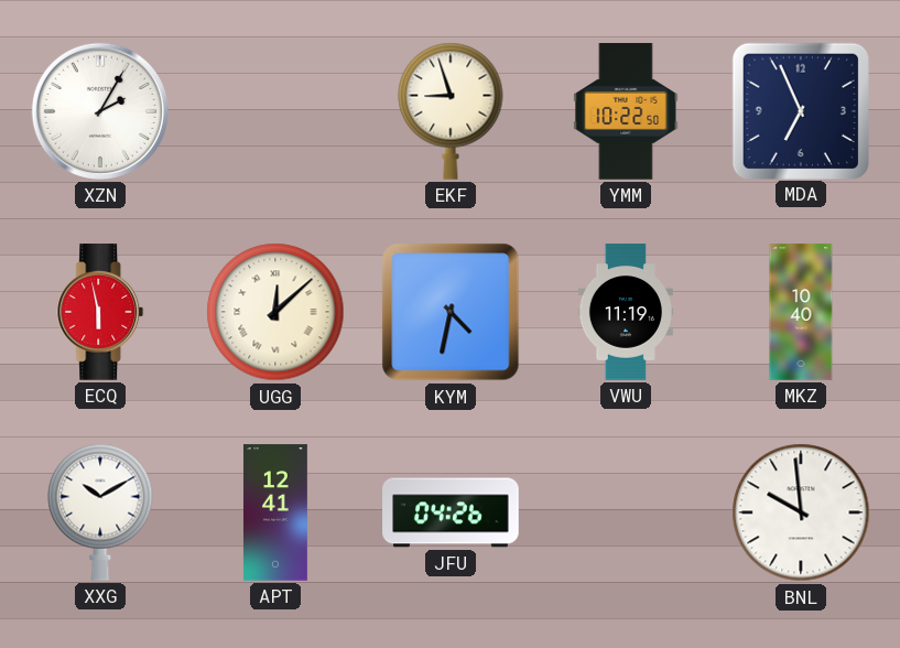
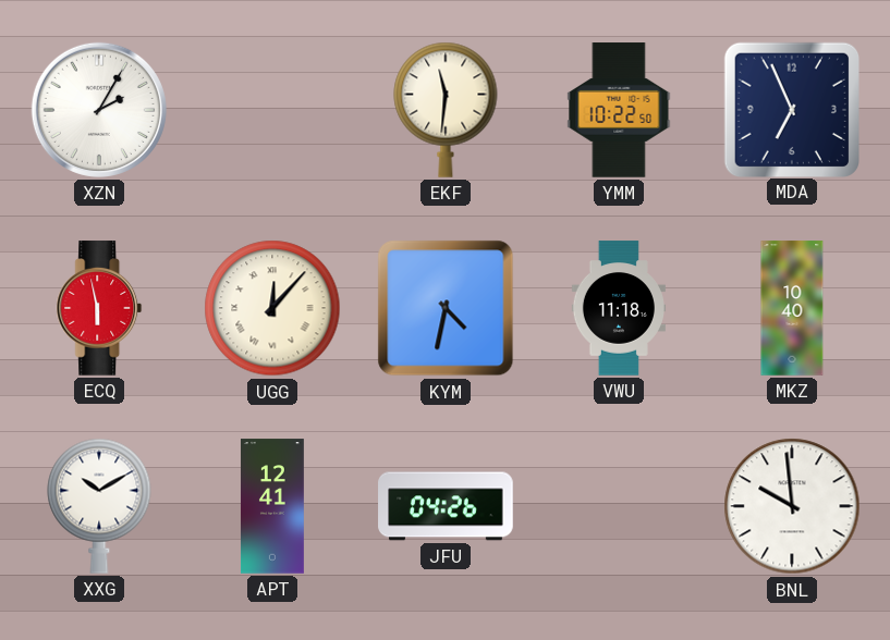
EKF: 8:57 -> 11:31 (446, 110)
UGG: 12:08 -> 12:07 (272, 308)
VWU: 11:19 -> 11:18 (619, 308)
